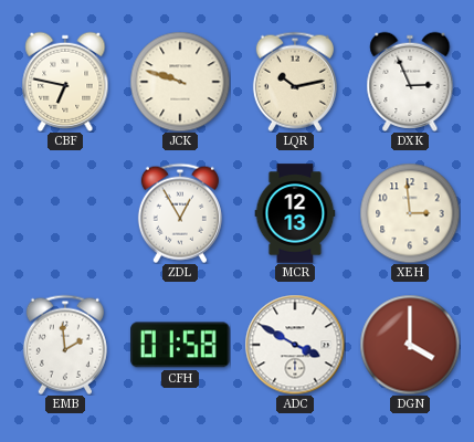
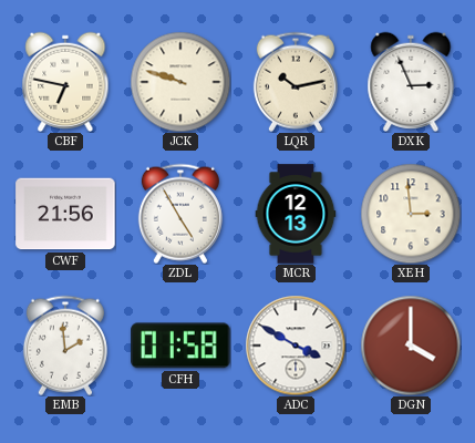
CWF: none -> 21:56 (65, 214)
ZDL: 12:55 -> 4:55 (180, 214)
